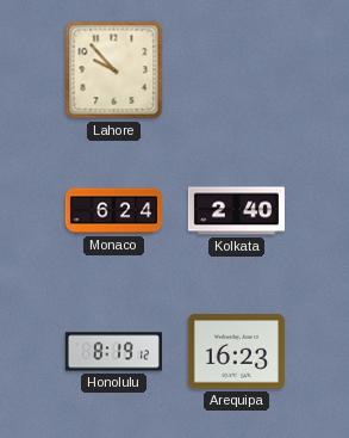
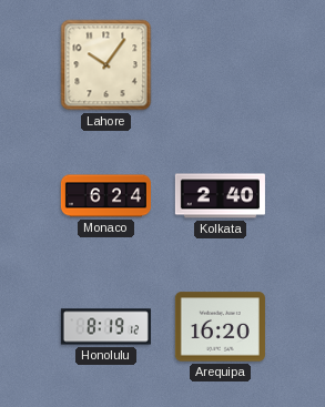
Lahore: 9:53 -> 10:06 (106, 65)
Arequipa: 16:23 -> 16:20 (220, 327)
